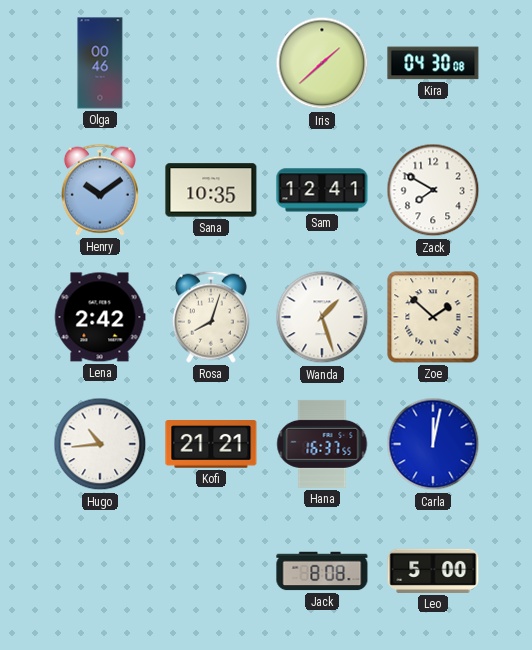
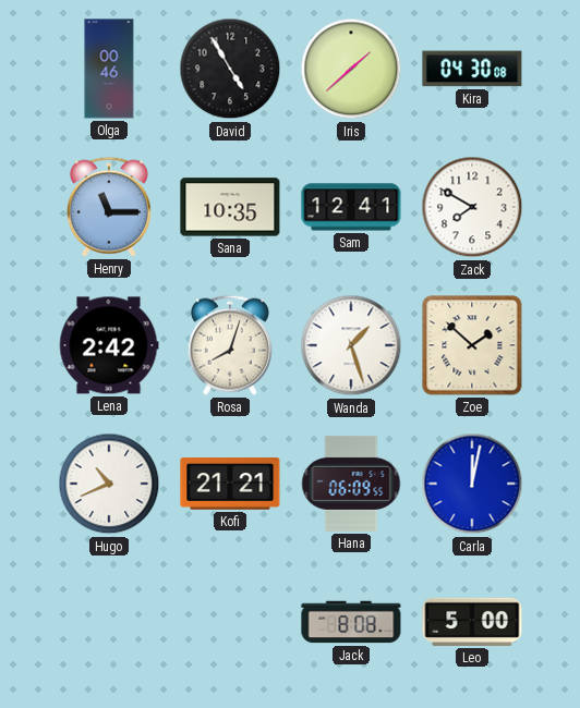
David: none -> 4:55 (230, 69)
Henry: 10:09 -> 11:15 (109, 207)
Hugo: 10:44 -> 10:41 (109, 484)
Hana: 16:37 -> 06:09 (351, 484)
